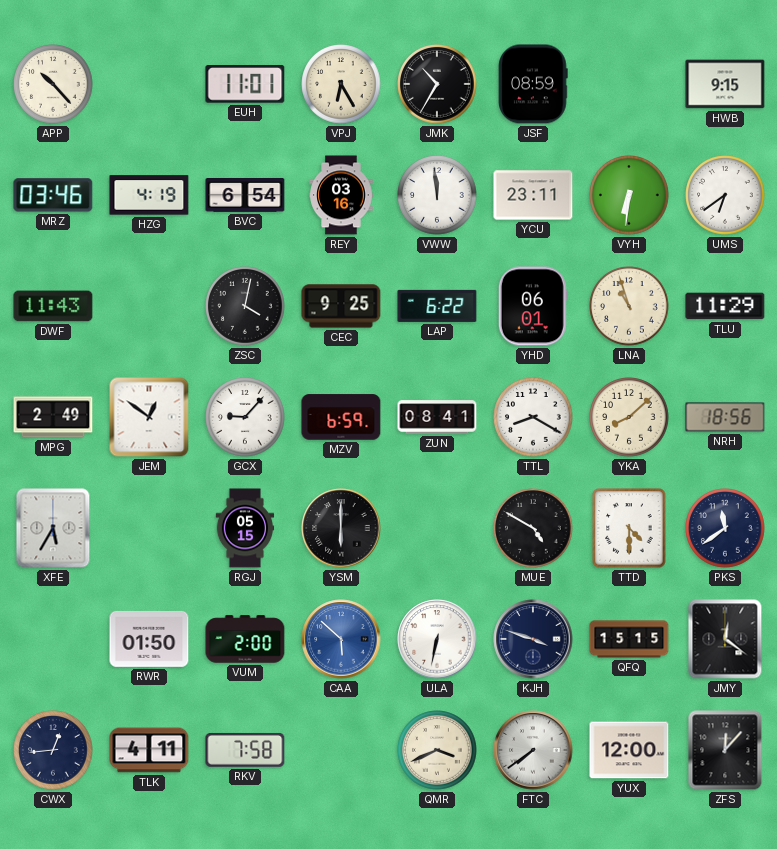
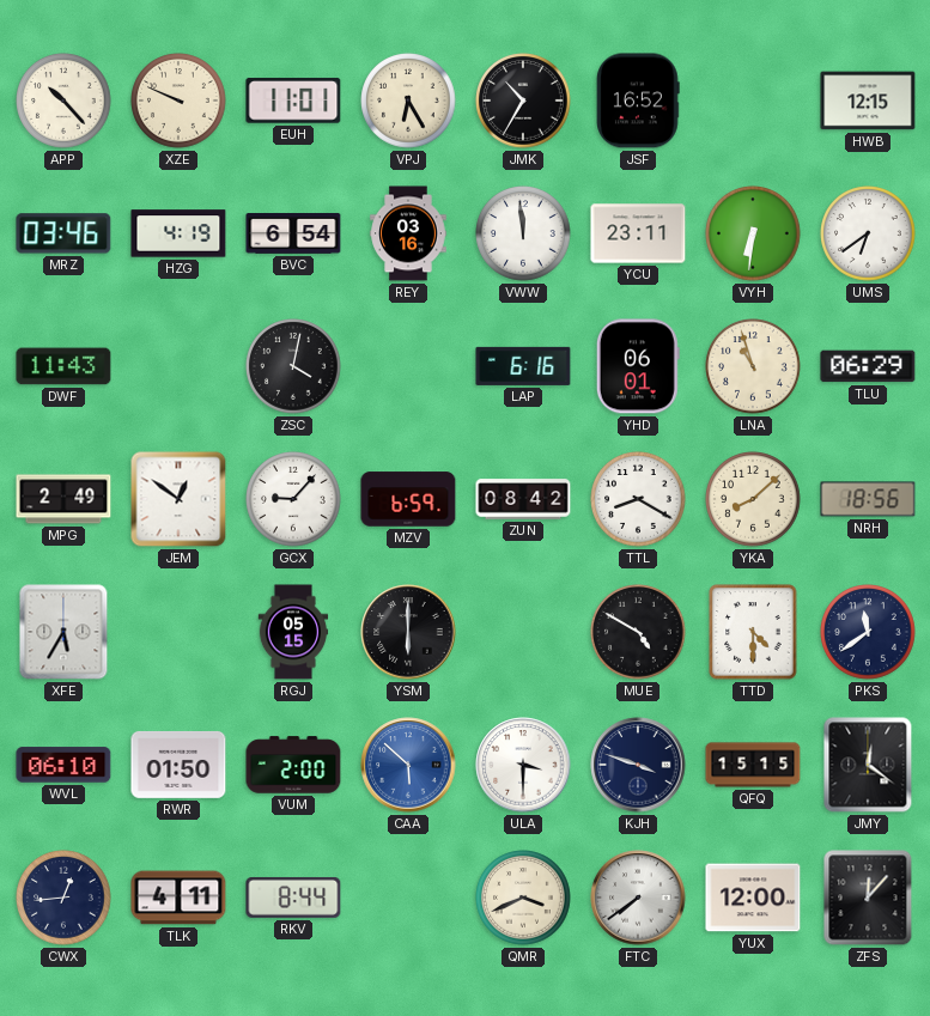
XZE: none -> 9:49 (178, 101)
JSF: 08:59 -> 16:52 (638, 101)
HWB: 9:15 -> 12:15 (868, 101)
CEC: 9:25 -> none (341, 306)
LAP: 6:22 -> 6:16 (523, 366)
TLU: 11:29 -> 06:29 (868, 366)
ZUN: 08:41 -> 08:42 (523, 499)
WVL: none -> 06:10 (63, 765)
ULA: 6:32 -> 3:30 (523, 765)
RKV: 7:58 -> 8:44 (293, 898)
